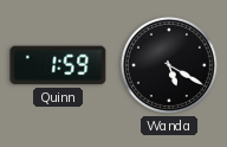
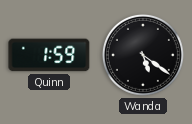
Wanda: 5:20 -> 5:21 (143, 55)
